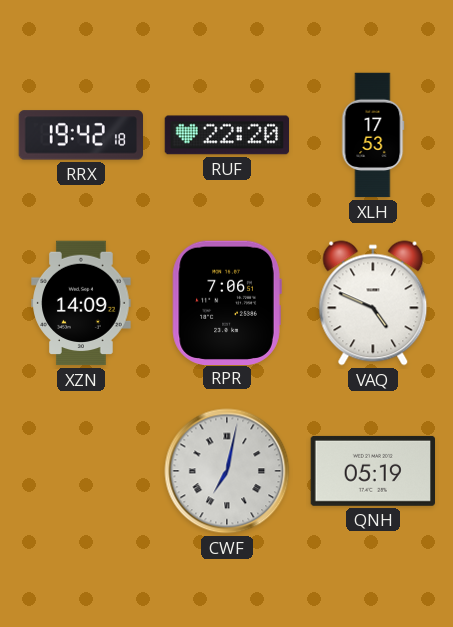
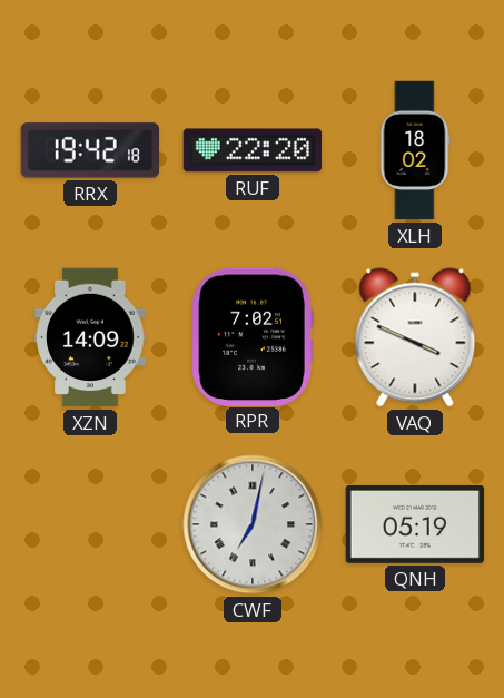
XLH: 17:53 -> 18:02 (415, 150)
RPR: 7:06 -> 7:02 (253, 336)
VAQ: 4:49 -> 3:49 (415, 337)
